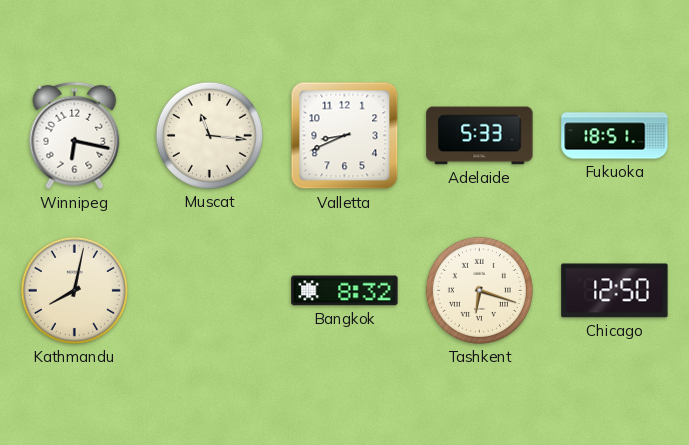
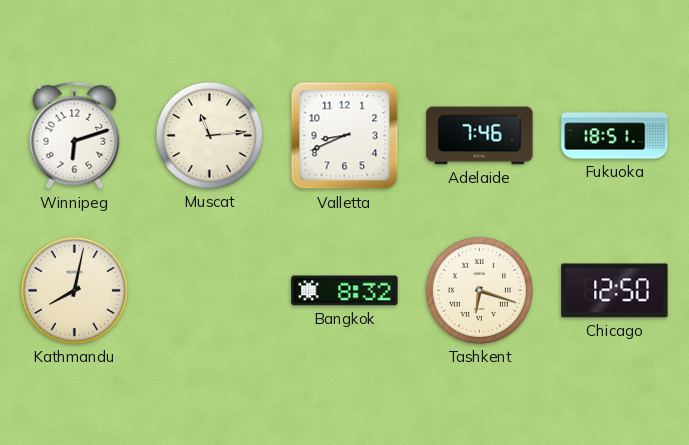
Winnipeg: 6:17 -> 6:12 (75, 136)
Muscat: 11:16 -> 11:14 (209, 135)
Adelaide: 5:33 -> 7:46 (480, 136)
